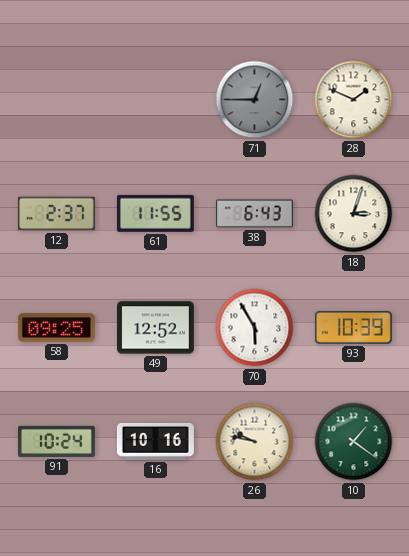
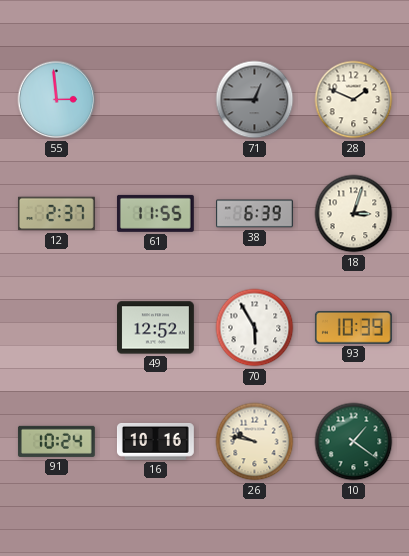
55: none -> 2:59 (57, 100)
38: 6:43 -> 6:39 (255, 214)
58: 09:25 -> none (56, 328)
